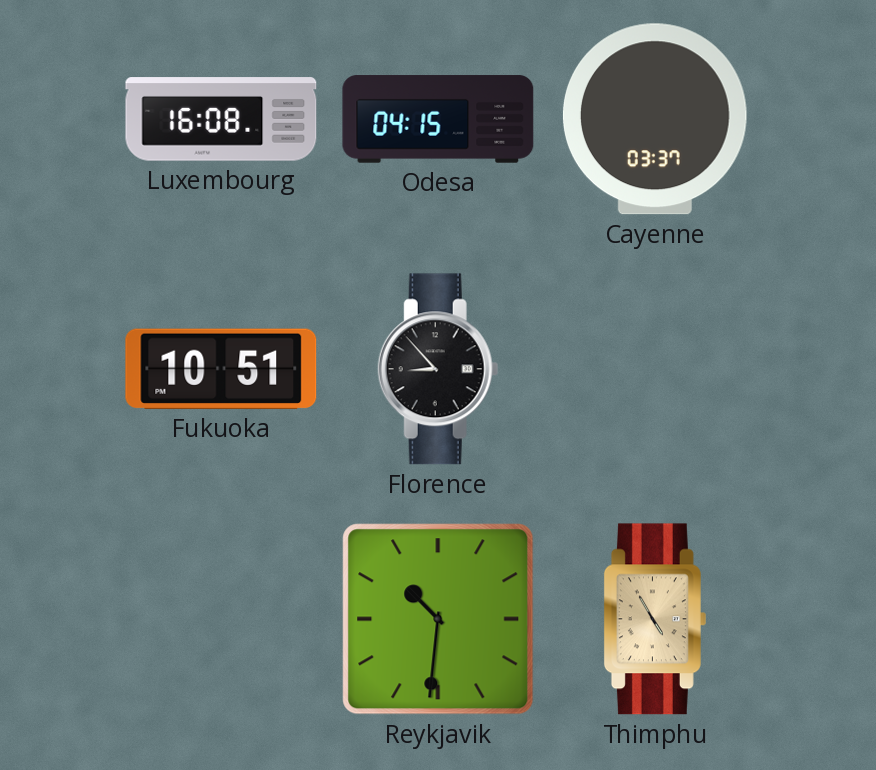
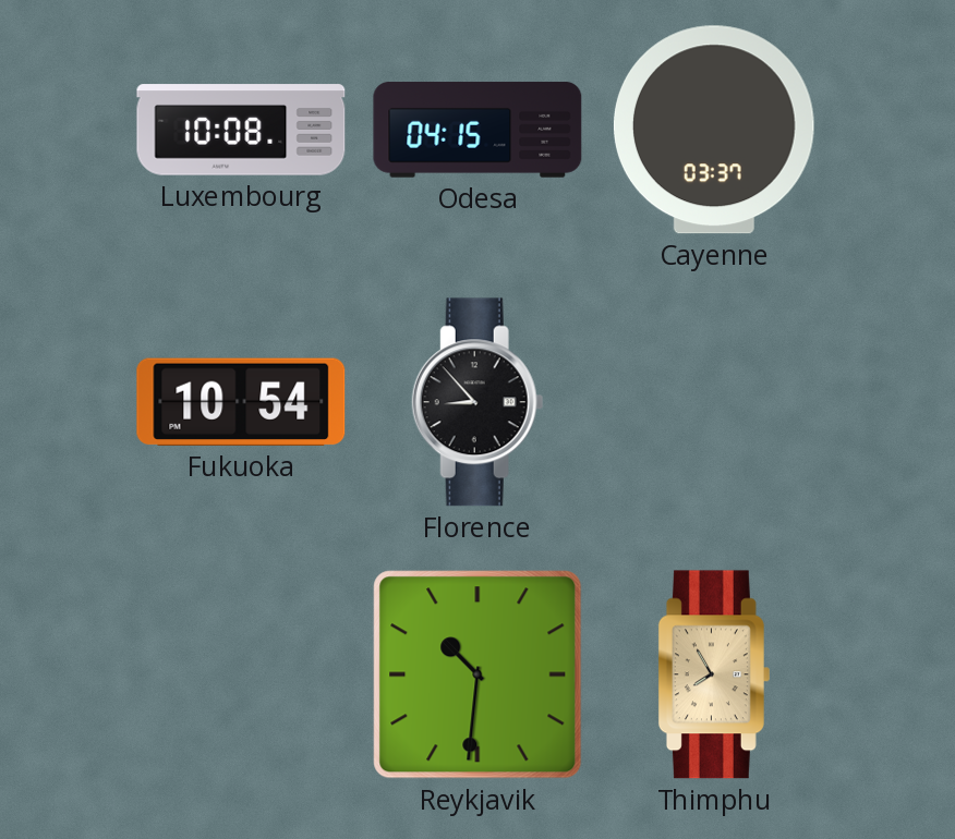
Luxembourg: 16:08 -> 10:08 (241, 130)
Fukuoka: 10:51 -> 10:54 (241, 402)
Thimphu: 4:55 -> 7:55 (714, 674)
